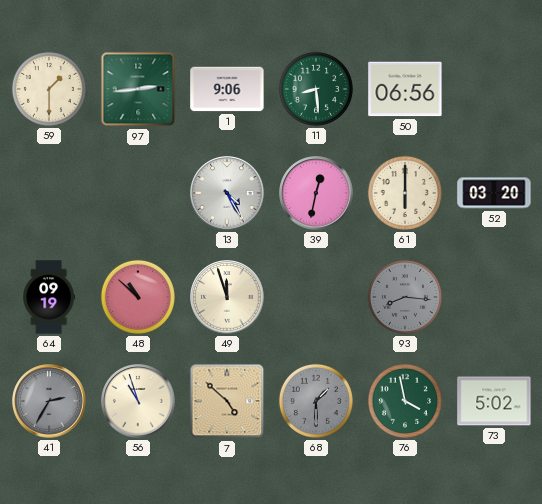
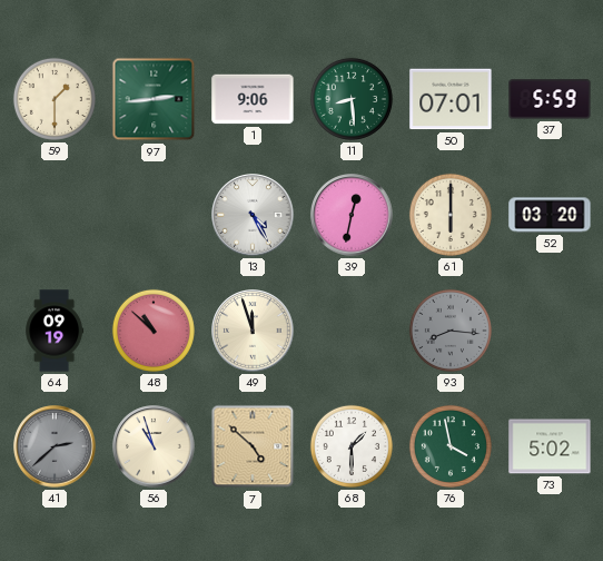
50: 06:56 -> 07:01 (451, 99)
37: none -> 5:59 (550, 99)
41: 2:35 -> 2:38 (55, 446)
68 dial: grey -> white (352, 446)
